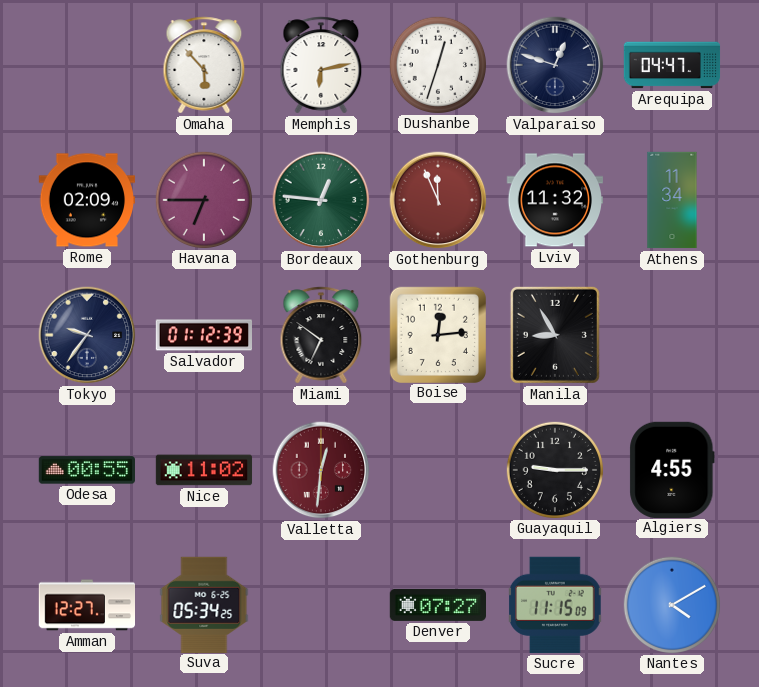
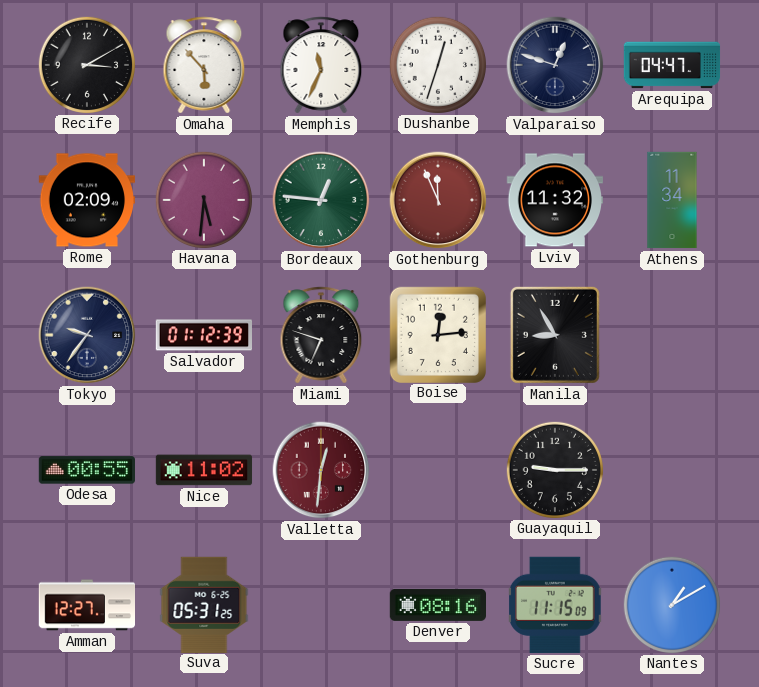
Recife: none -> 3:10 (86, 64)
Memphis: 6:13 -> 11:34 (321, 65)
Havana: 6:45 -> 5:31 (203, 199)
Miami: 6:51 -> 6:48 (321, 335)
Algiers: 4:55 -> none (672, 469)
Suva: 05:34 -> 05:31 (204, 604)
Denver: 07:27 -> 08:16 (437, 605)
Nantes: 4:10 -> 1:10 (671, 604)
